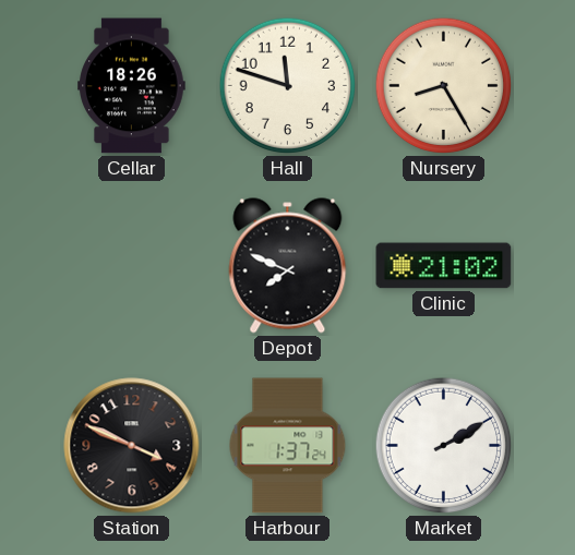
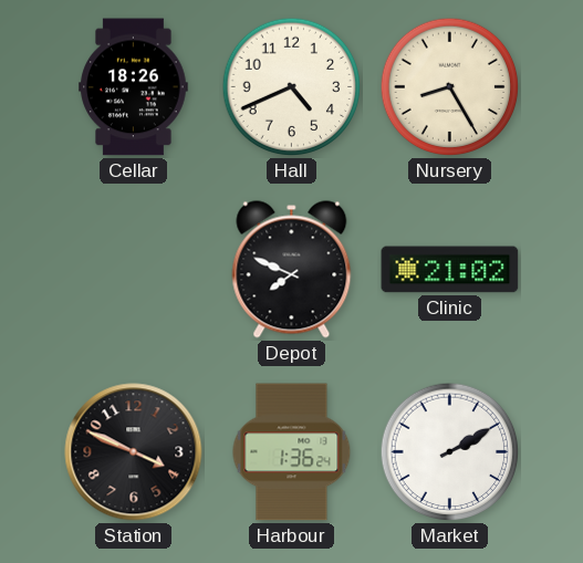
Hall: 11:48 -> 4:41 (292, 87)
Harbour: 1:37 -> 1:36 (292, 452)
